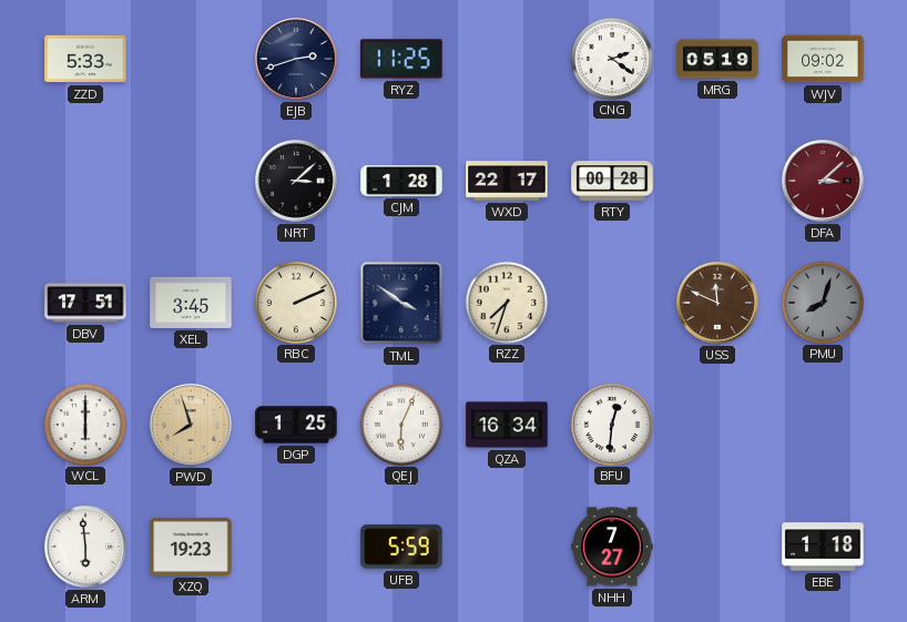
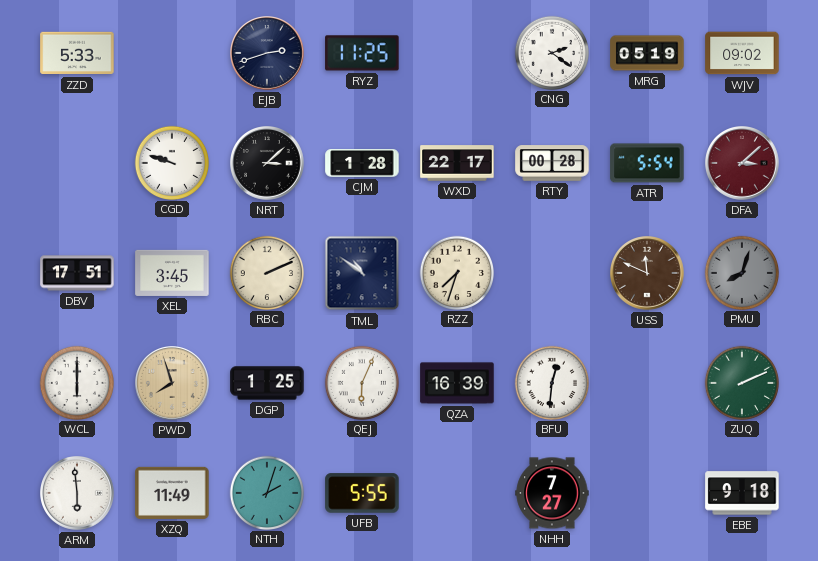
CGD: none -> 9:48 (171, 162)
ATR: none -> 5:54 (647, 163)
TML: 3:51 -> 10:51 (362, 273)
QZA: 16:34 -> 16:39 (457, 383)
ZUQ: none -> 2:11 (741, 382)
XZQ: 19:23 -> 11:49 (172, 493)
NTH: none -> 2:03 (266, 492)
UFB: 5:59 -> 5:55 (362, 493)
EBE: 1:18 -> 9:18 (742, 493)
